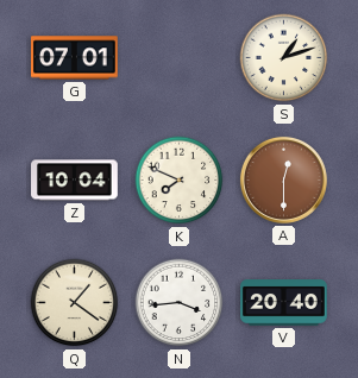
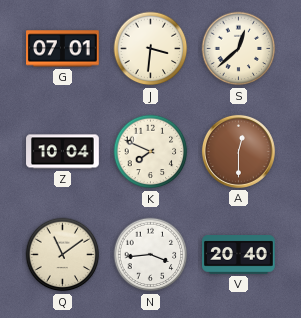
J: none -> 3:31 (151, 49)
S: 1:12 -> 12:38 (239, 49)
Q: 1:21 -> 11:09 (63, 255)
